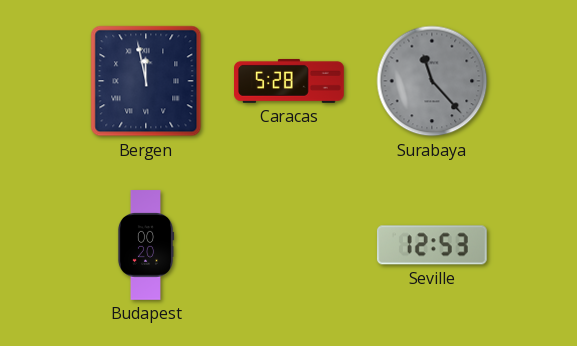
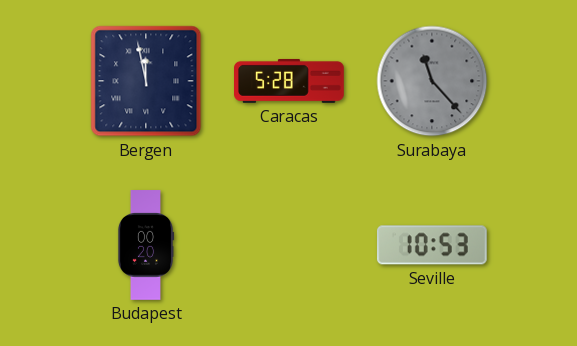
Seville: 12:53 -> 10:53 (432, 245)
